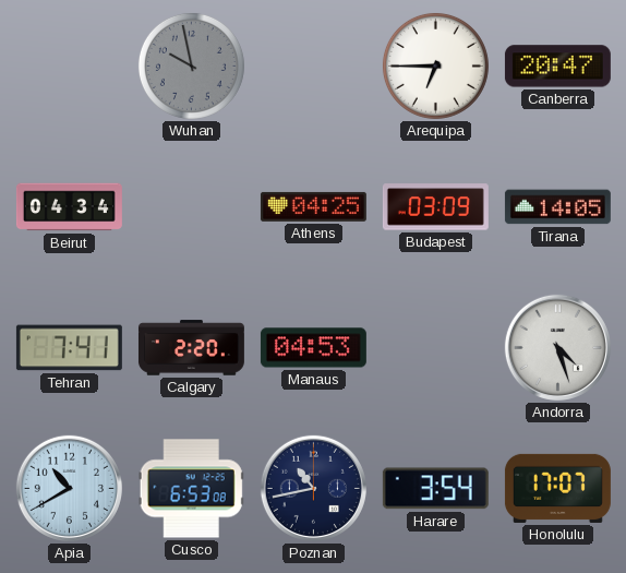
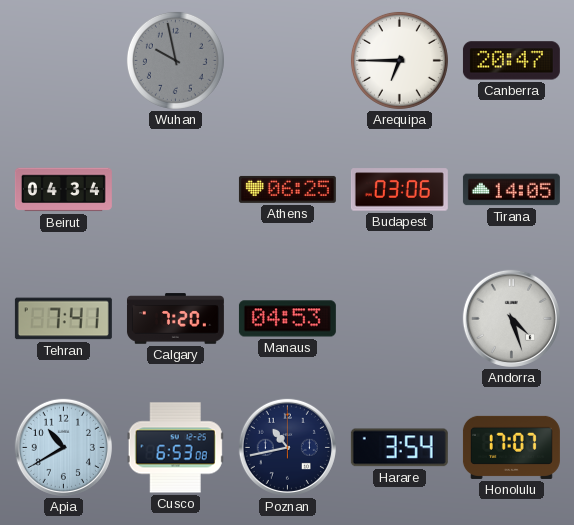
Athens: 04:25 -> 06:25 (287, 189)
Budapest: 03:09 -> 03:06 (399, 190)
Calgary: 2:20 -> 7:20 (175, 319)
